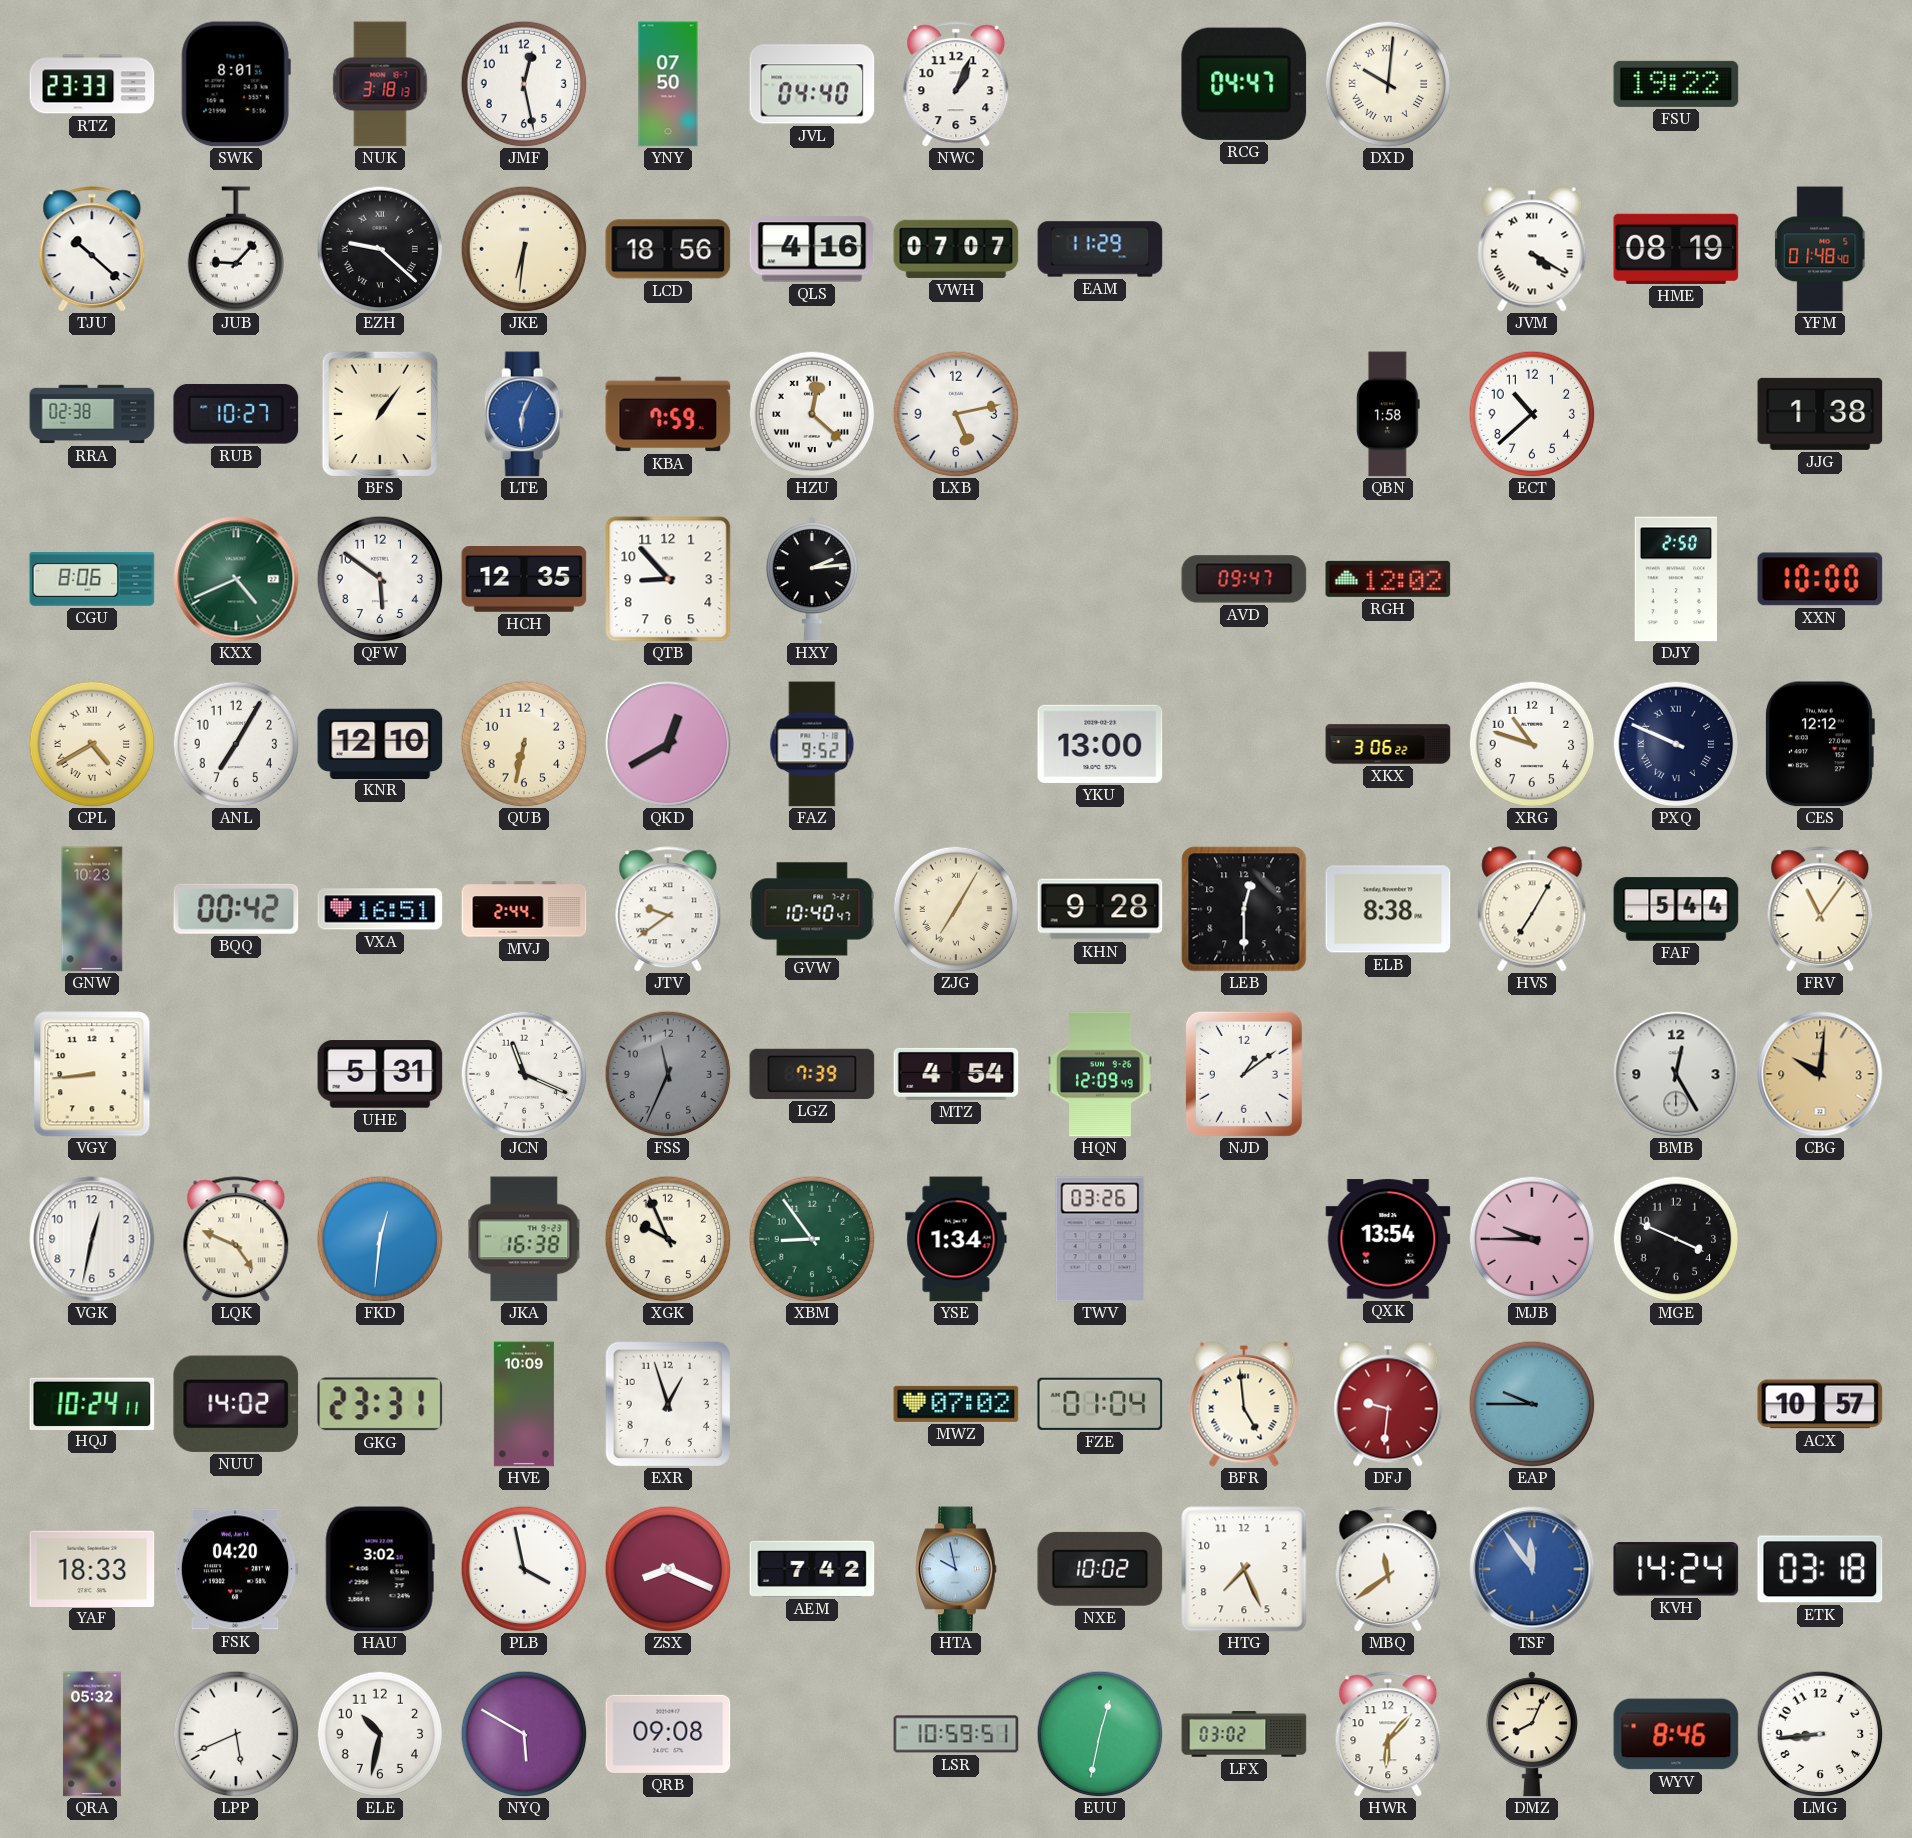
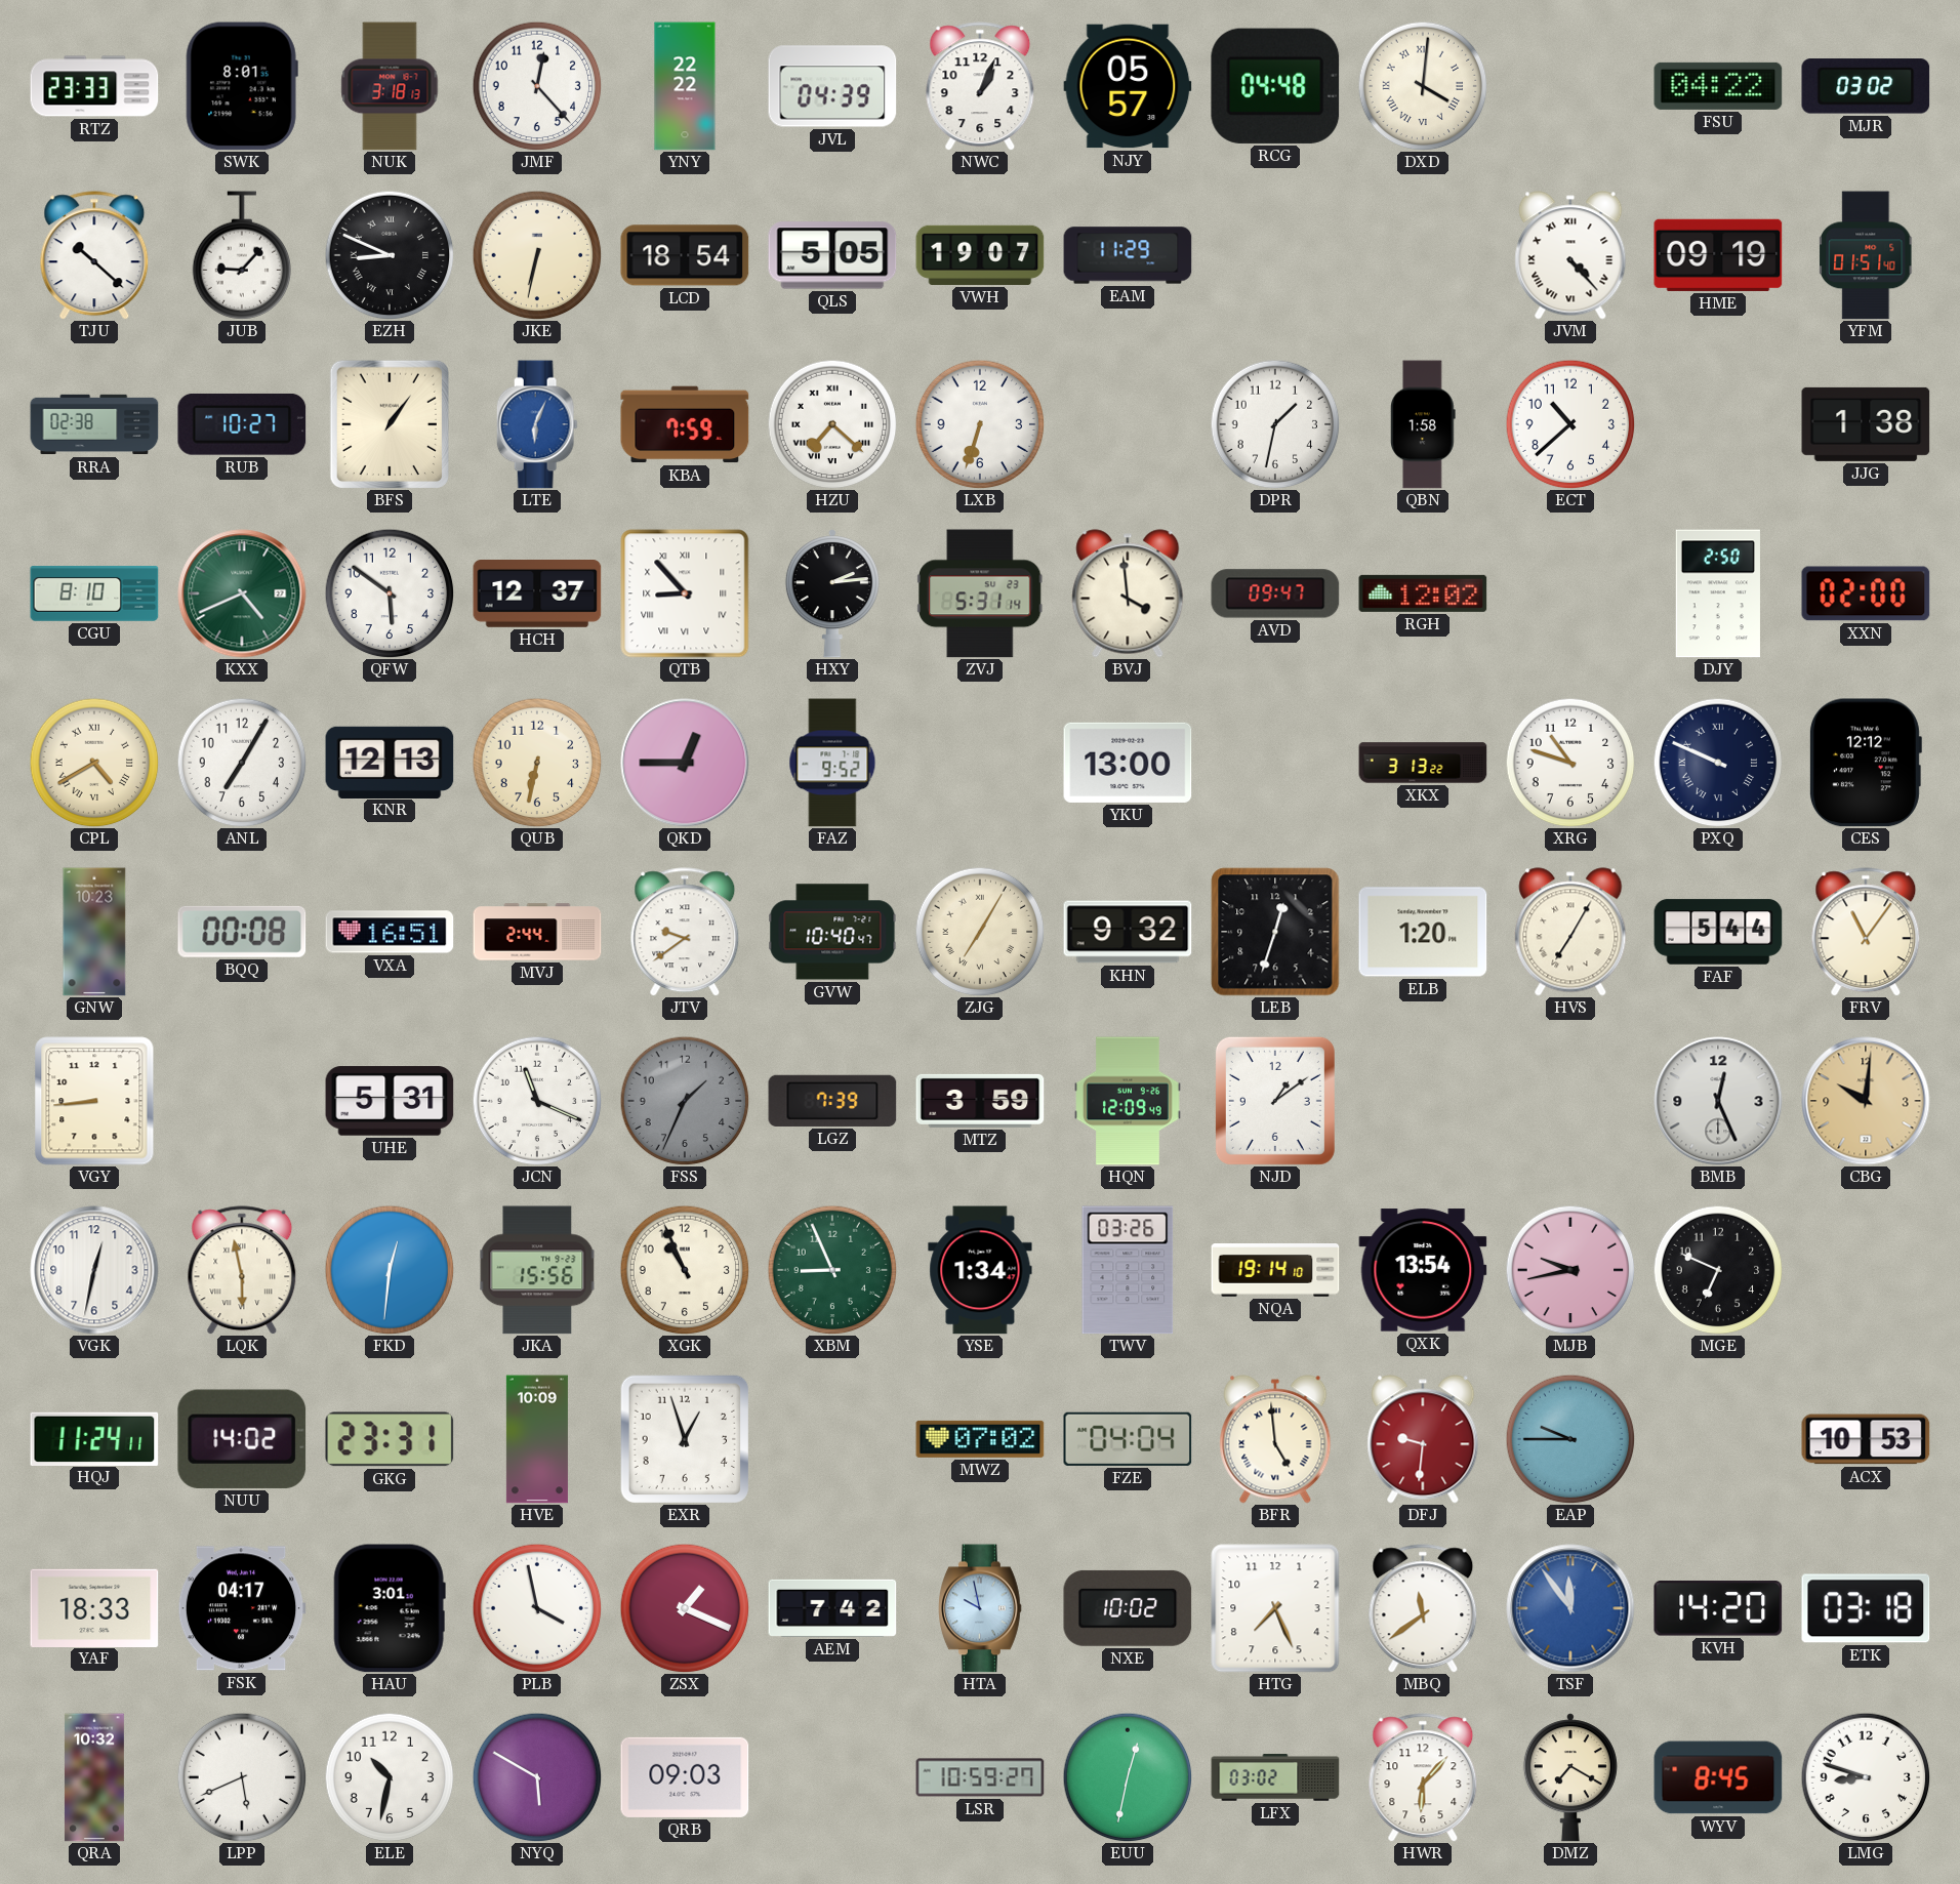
JMF: 12:28 -> 12:23 (537, 86)
YNY: 07:50 -> 22:22 (685, 86)
JVL: 04:40 -> 04:39 (832, 86)
NJY: none -> 05:57 (1128, 86)
RCG: 04:47 -> 04:48 (1275, 86)
DXD: 10:01 -> 4:01 (1423, 86)
FSU: 19:22 -> 04:22 (1718, 86)
MJR: none -> 03:02 (1866, 86)
EZH: 9:22 -> 8:49 (390, 255)
JKE: 6:31 -> 6:32 (537, 255)
LCD: 18:56 -> 18:54 (685, 255)
QLS: 4:16 -> 5:05 (832, 255)
VWH: 07:07 -> 19:07 (980, 255)
JVM: 4:20 -> 4:23 (1570, 255)
HME: 08:19 -> 09:19 (1718, 255)
YFM: 01:48 -> 01:51 (1867, 255)
HZU: 12:22 -> 7:22 (832, 424)
LXB: 5:13 -> 6:33 (980, 424)
DPR: none -> 1:32 (1275, 424)
CGU: 8:06 -> 8:10 (94, 593)
HCH: 12:35 -> 12:37 (537, 595)
QTB numerals: Arabic -> Roman (685, 593)
ZVJ: none -> 5:31 (980, 593)
BVJ: none -> 3:59 (1128, 593)
XXN: 10:00 -> 02:00 (1866, 593)
KNR: 12:10 -> 12:13 (390, 762)
QKD: 12:40 -> 12:45 (685, 763)
XKX: 3:06 -> 3:13 (1423, 763)
BQQ: 00:42 -> 00:08 (242, 932)
KHN: 9:28 -> 9:32 (1128, 932)
LEB: 12:30 -> 12:33 (1275, 932)
ELB: 8:38 -> 1:20 (1423, 932)
FSS: 11:34 -> 1:34 (685, 1101)
MTZ: 4:54 -> 3:59 (980, 1101)
BMB: 12:25 -> 12:26 (1718, 1101)
LQK: 4:49 -> 5:58 (242, 1270)
JKA: 16:38 -> 15:56 (537, 1270)
XGK: 9:56 -> 10:56 (685, 1270)
XBM: 8:54 -> 8:56 (832, 1270)
NQA: none -> 19:14 (1275, 1271)
MJB: 9:45 -> 9:43 (1570, 1270)
MGE: 3:49 -> 6:49 (1718, 1270)
HQJ: 10:24 -> 11:24 (94, 1438)
FZE: 01:04 -> 04:04 (1128, 1439)
ACX: 10:57 -> 10:53 (1866, 1439)
FSK: 04:20 -> 04:17 (242, 1608)
HAU: 3:02 -> 3:01 (390, 1608)
ZSX: 8:19 -> 1:19 (685, 1608)
KVH: 14:24 -> 14:20 (1718, 1608)
QRA: 05:32 -> 10:32 (94, 1777)
QRB: 09:08 -> 09:03 (685, 1777)
LSR: 10:59:51 -> 10:59:27 (980, 1777)
DMZ: 8:04 -> 7:20 (1570, 1777)
WYV: 8:46 -> 8:45 (1718, 1777)
LMG: 8:44 -> 8:48 (1866, 1777)
